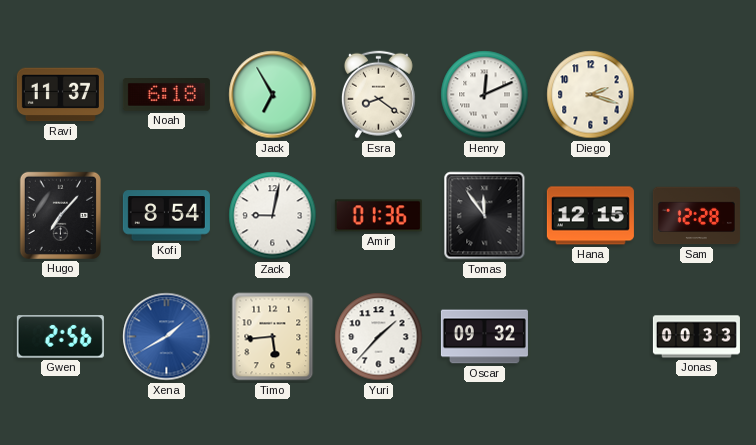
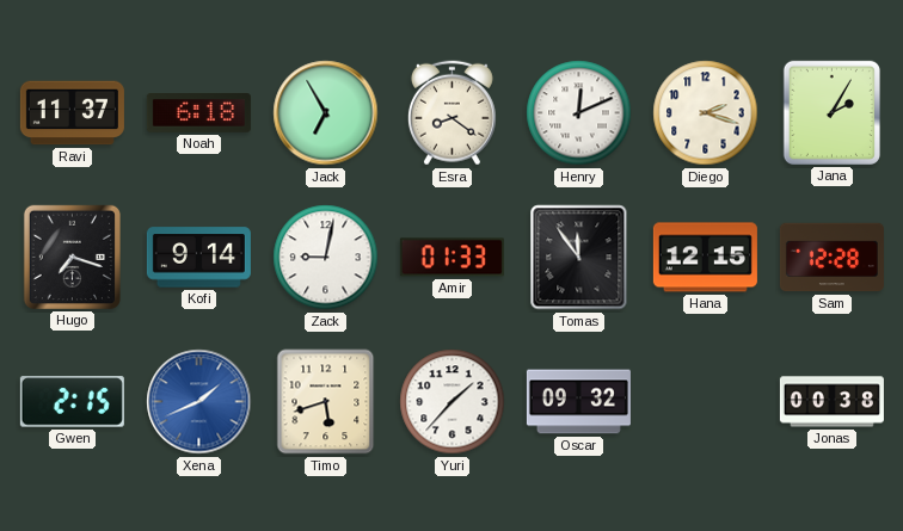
Jana: none -> 2:05 (831, 112)
Hugo: 7:07 -> 7:18 (72, 257)
Kofi: 8:54 -> 9:14 (198, 258)
Amir: 01:36 -> 01:33 (451, 258)
Gwen: 2:56 -> 2:15 (72, 402)
Xena: 1:40 -> 1:41 (199, 402)
Timo: 5:44 -> 5:42 (326, 402)
Jonas: 00:33 -> 00:38 (831, 402)
